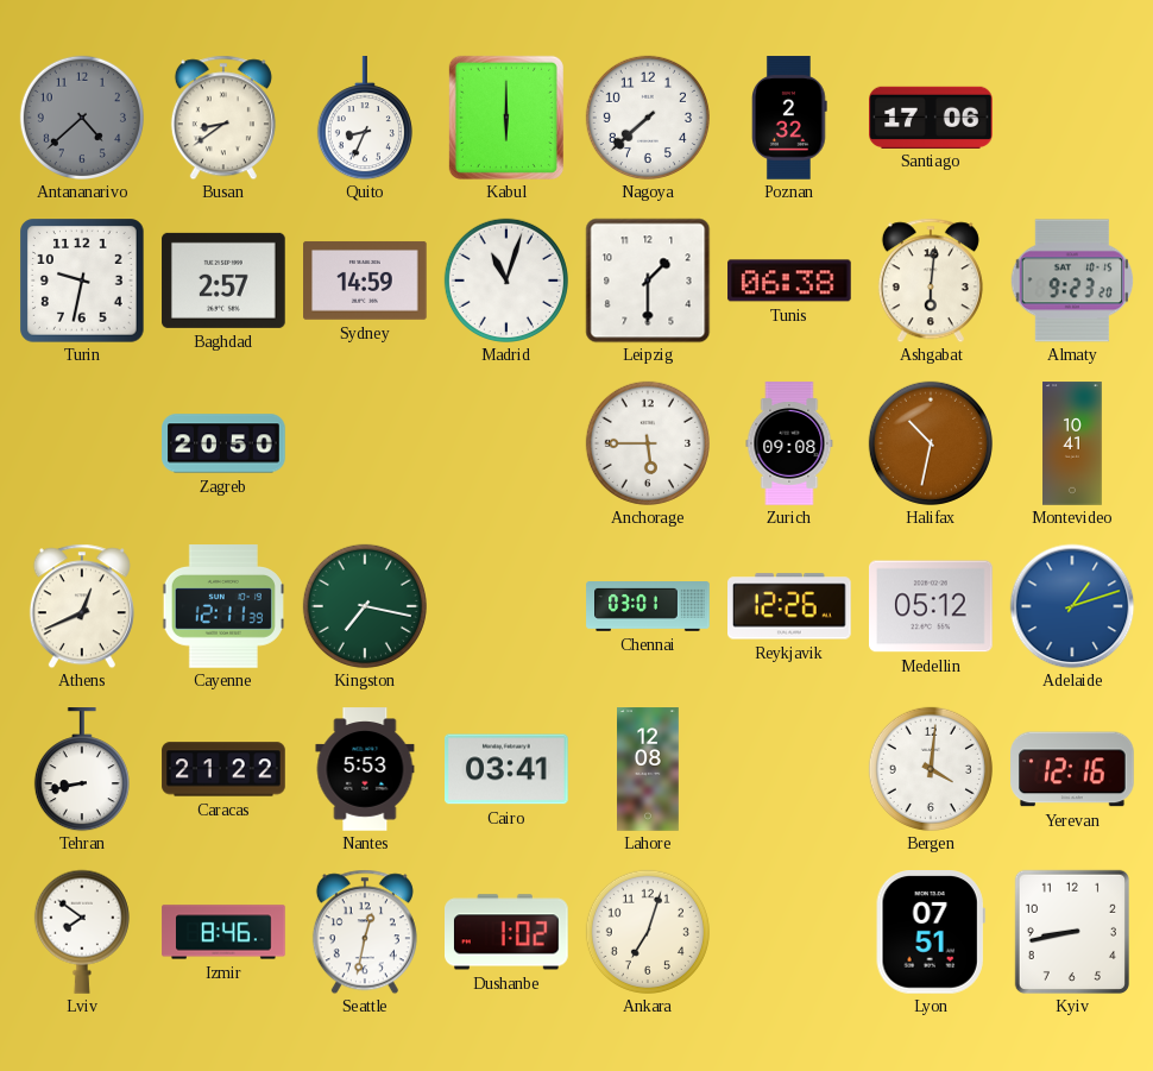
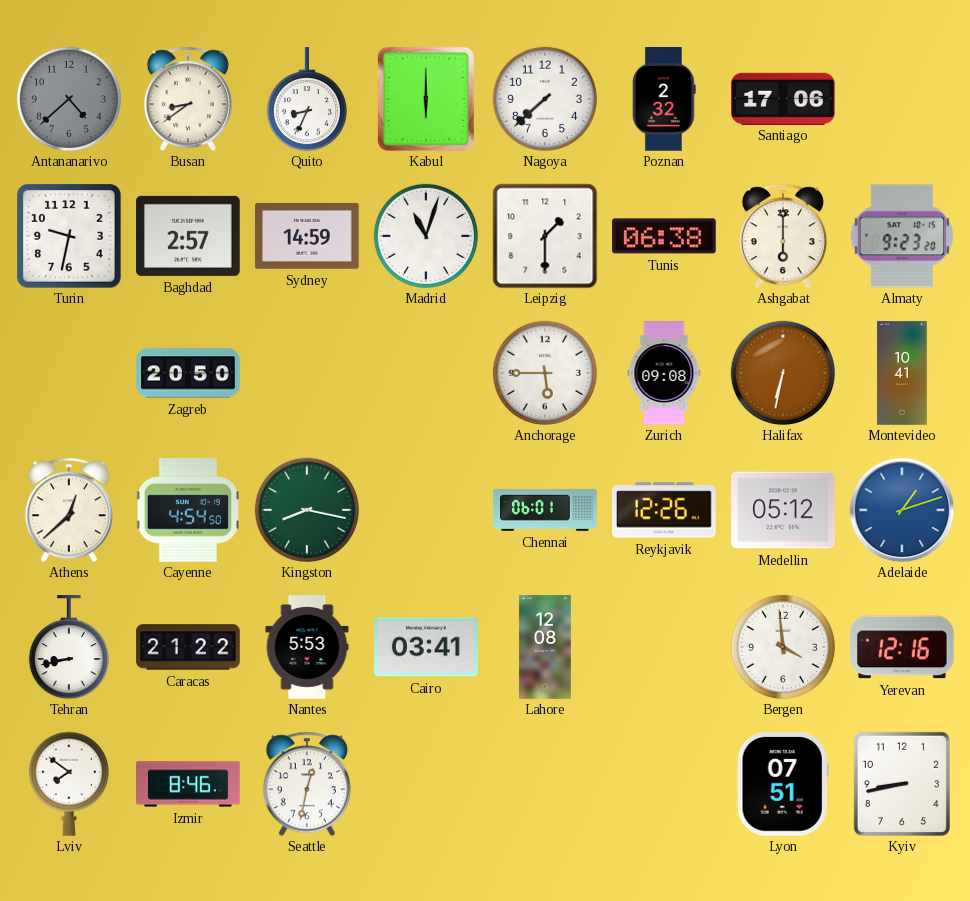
Ashgabat: 6:01 -> 6:00 (783, 236)
Halifax: 10:32 -> 6:32 (783, 373)
Athens: 12:41 -> 12:38 (69, 510)
Cayenne: 12:11 -> 4:54 (188, 510)
Kingston: 7:17 -> 8:17 (307, 510)
Chennai: 03:01 -> 06:01 (545, 511)
Bergen: 4:01 -> 3:59 (783, 647)
Dushanbe: 1:02 -> none (508, 932)
Ankara: 7:03 -> none (648, 932)
